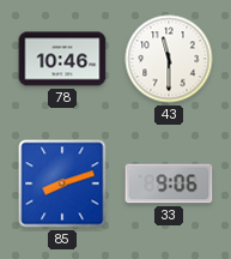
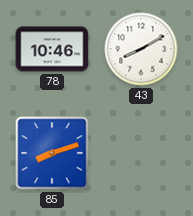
43: 11:30 -> 8:10 (141, 49)
33: 9:06 -> none (169, 183)
